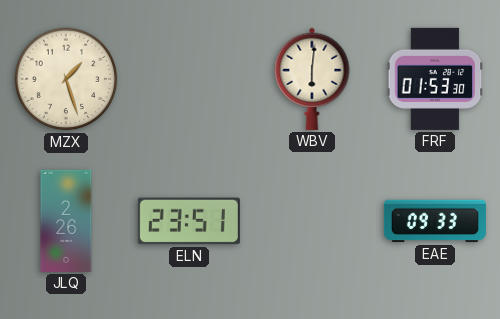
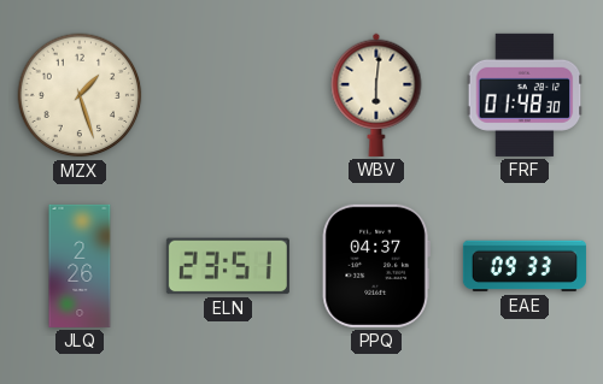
FRF: 01:53 -> 01:48 (525, 95)
PPQ: none -> 04:37 (376, 266)
